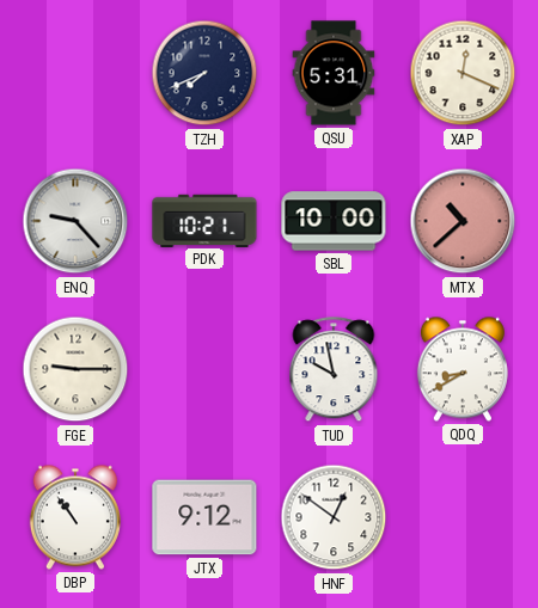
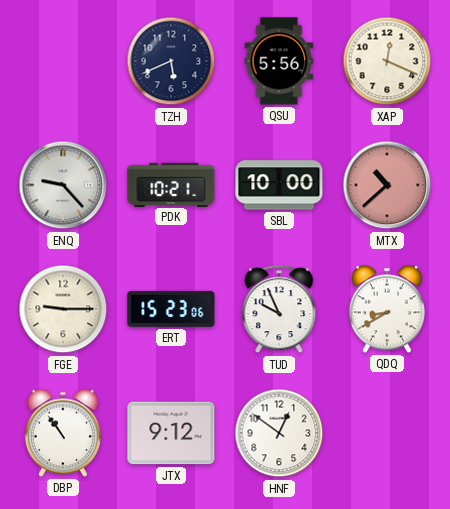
TZH: 7:41 -> 5:41 (171, 61)
QSU: 5:31 -> 5:56 (279, 61)
ERT: none -> 15:23 (171, 309)
TUD: 9:58 -> 9:56 (279, 310)
